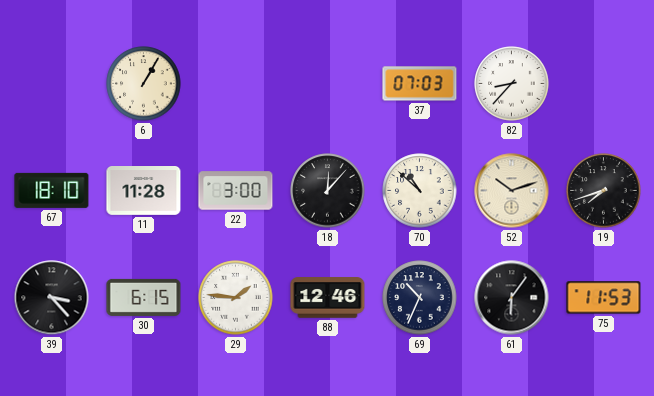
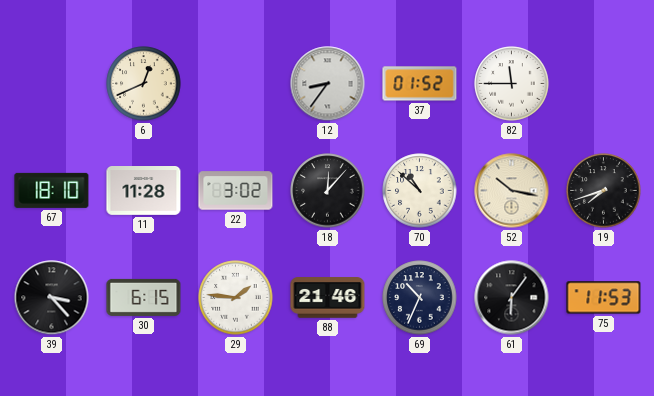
6: 1:05 -> 12:41 (144, 84)
12: none -> 8:36 (328, 84)
37: 07:03 -> 01:52 (420, 84)
82: 8:37 -> 11:45 (512, 84)
22: 3:00 -> 3:02 (236, 191)
52: 10:12 -> 10:17 (512, 191)
88: 12:46 -> 21:46 (328, 298)
